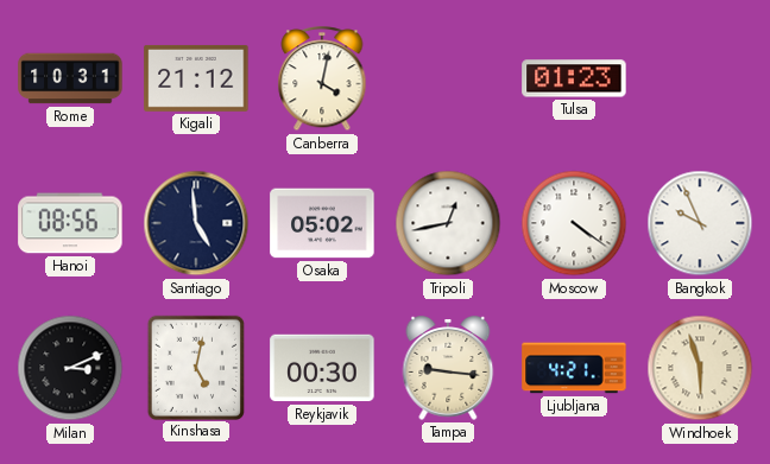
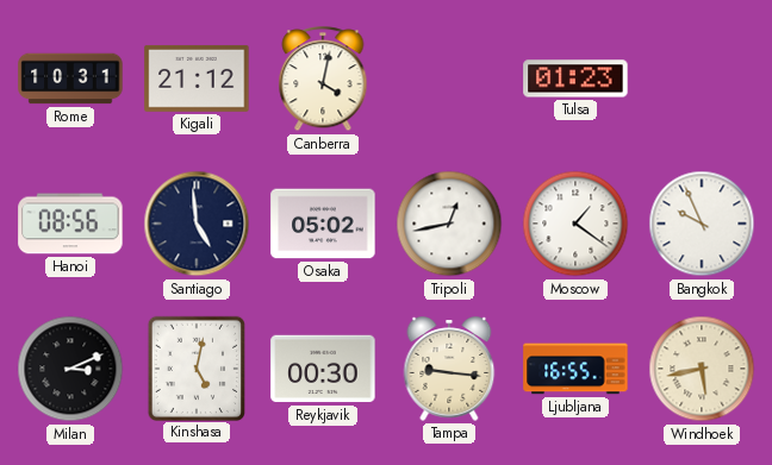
Moscow: 4:21 -> 1:21 (575, 224)
Ljubljana: 4:21 -> 16:55 (575, 369)
Windhoek: 5:57 -> 5:43 (702, 369)
